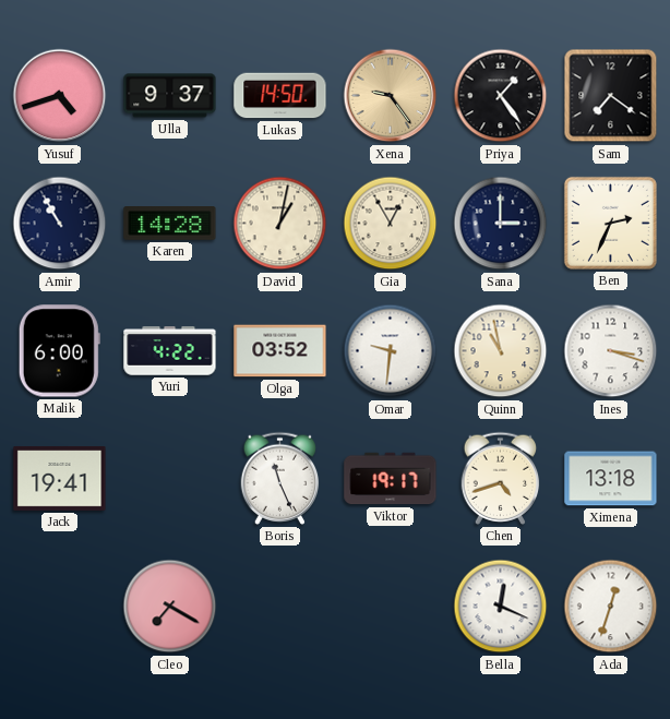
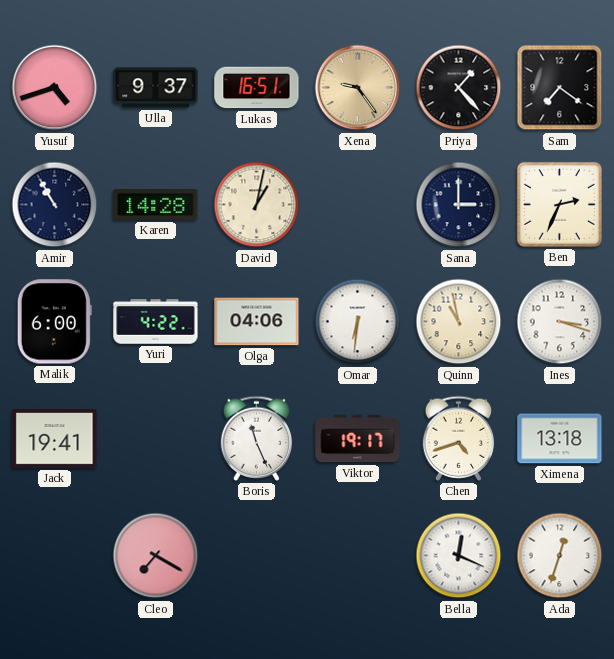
Lukas: 14:50 -> 16:51 (257, 88)
Priya: 1:24 -> 1:23 (459, 88)
Gia: 12:55 -> none (391, 224)
Olga: 03:52 -> 04:06 (257, 322)
Omar: 9:31 -> 6:31 (358, 322)
